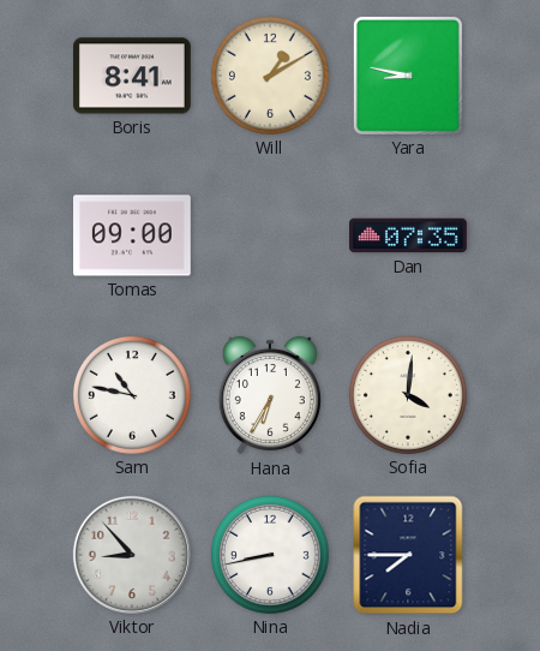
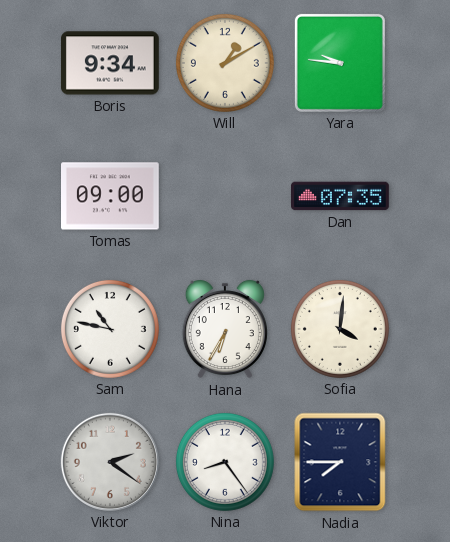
Boris: 8:41 -> 9:34 (110, 63)
Yara: 8:47 -> 9:46 (340, 63)
Viktor: 8:53 -> 2:21 (110, 462)
Nina: 8:43 -> 8:24 (225, 462)
